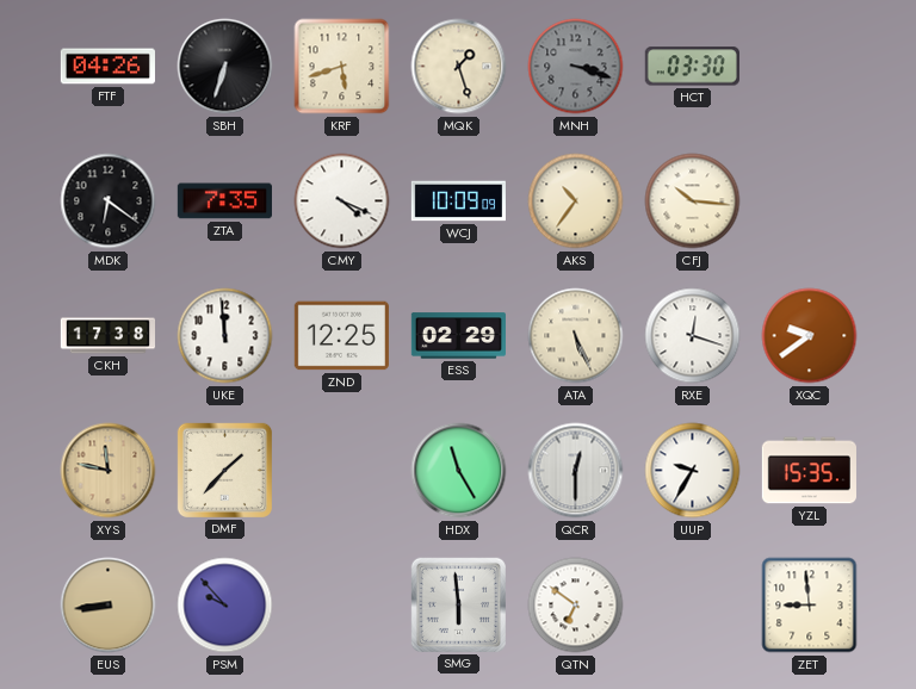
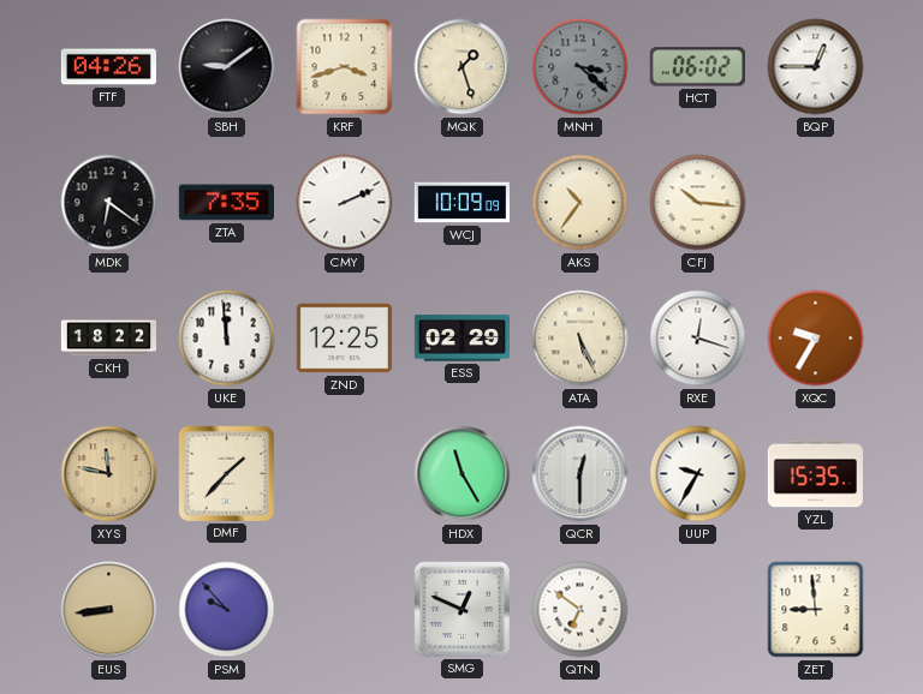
SBH: 6:33 -> 9:09 (227, 67)
KRF: 5:42 -> 3:42 (345, 67)
MNH: 3:18 -> 3:22 (580, 67)
HCT: 03:30 -> 06:02 (697, 67)
BQP: none -> 12:45 (816, 67)
CMY: 4:19 -> 2:11 (345, 203)
CKH: 17:38 -> 18:22 (108, 339)
XQC: 9:39 -> 9:35 (816, 339)
SMG: 5:59 -> 12:49 (461, 609)
